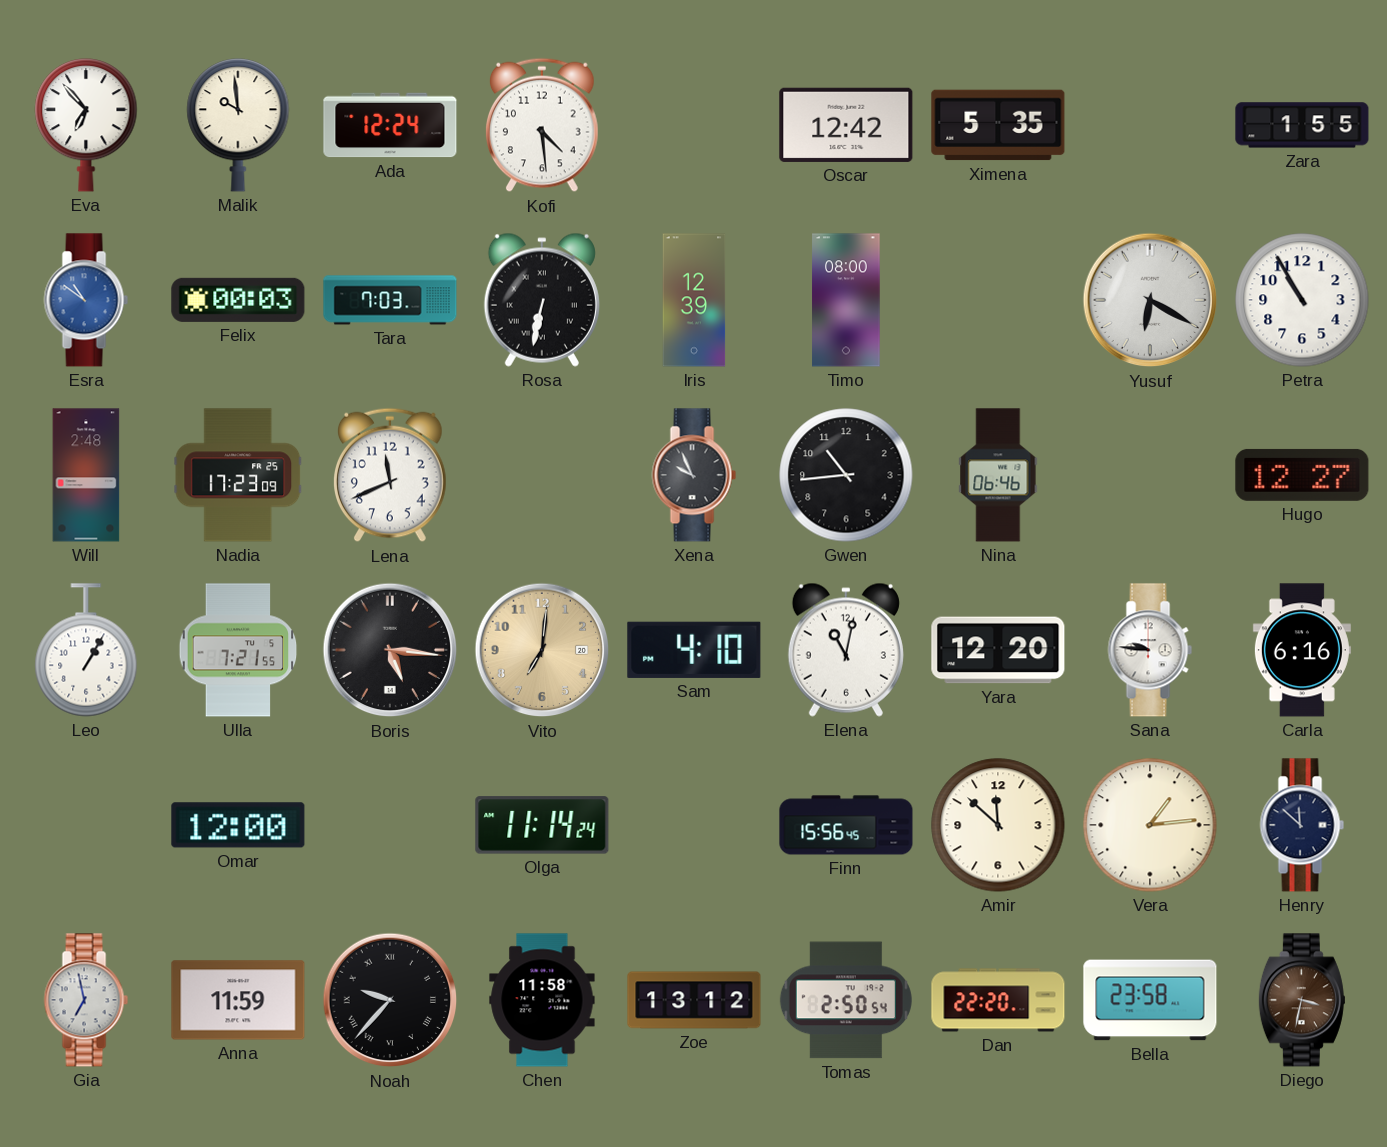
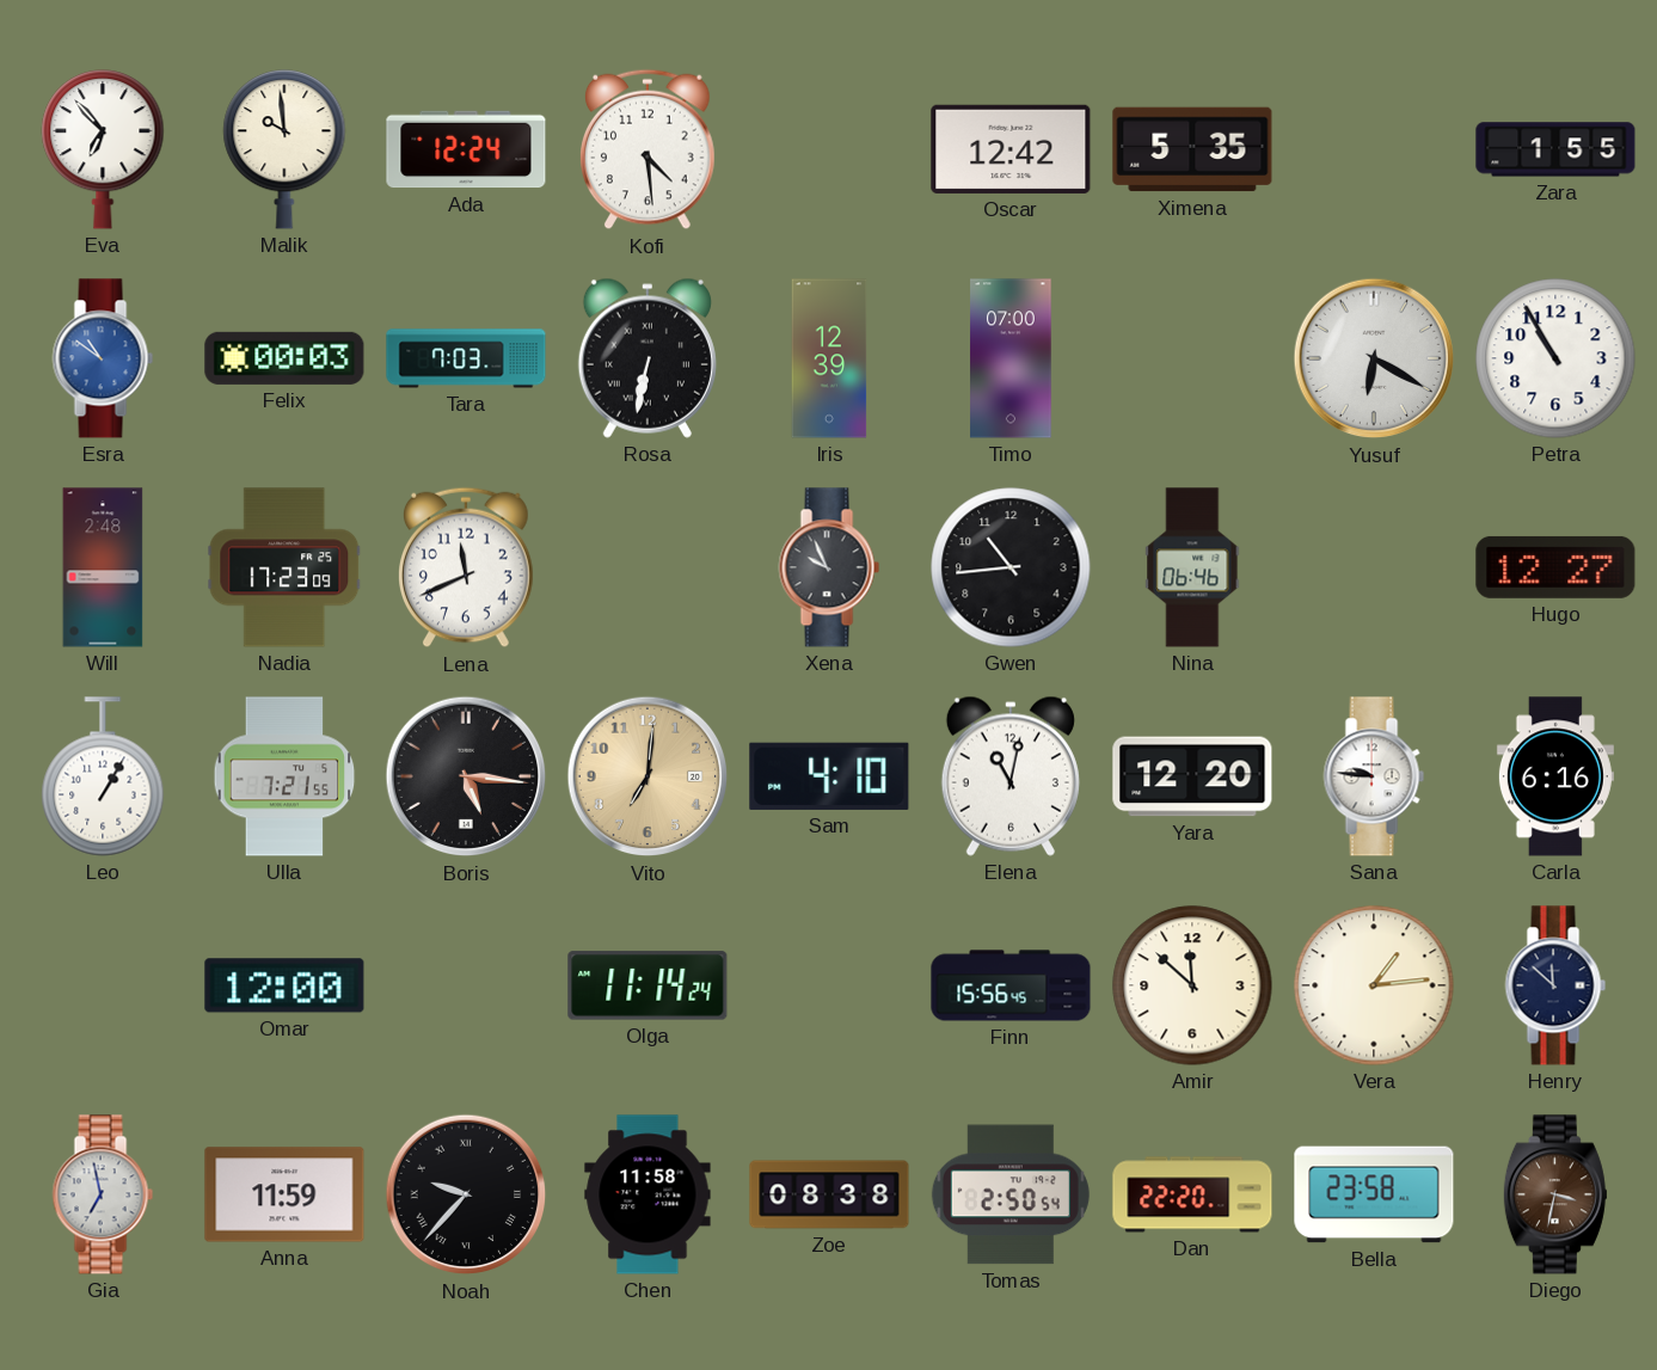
Timo: 08:00 -> 07:00 (1011, 358)
Zoe: 13:12 -> 08:38 (829, 1194)
